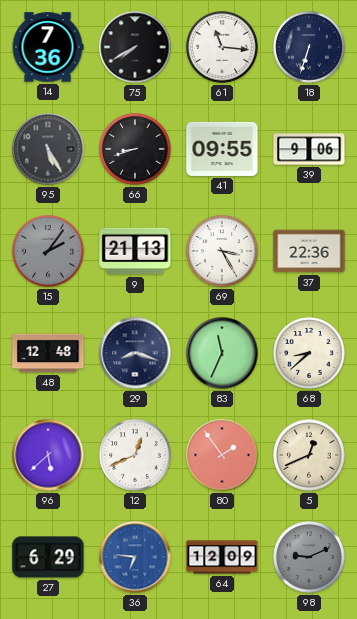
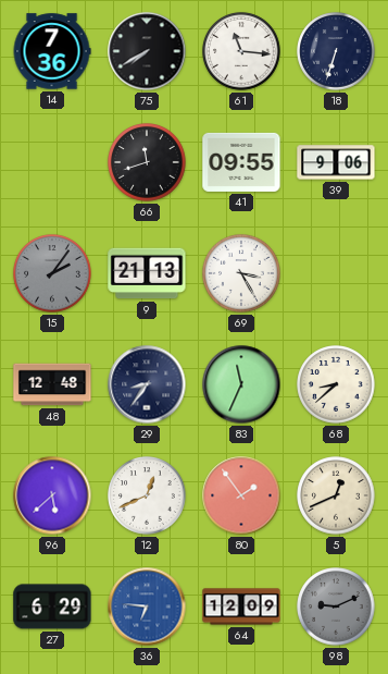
95: 5:25 -> none (48, 149)
66: 8:42 -> 11:42 (147, 162)
37: 22:36 -> none (309, 251)
29: 8:18 -> 8:36 (147, 384)
